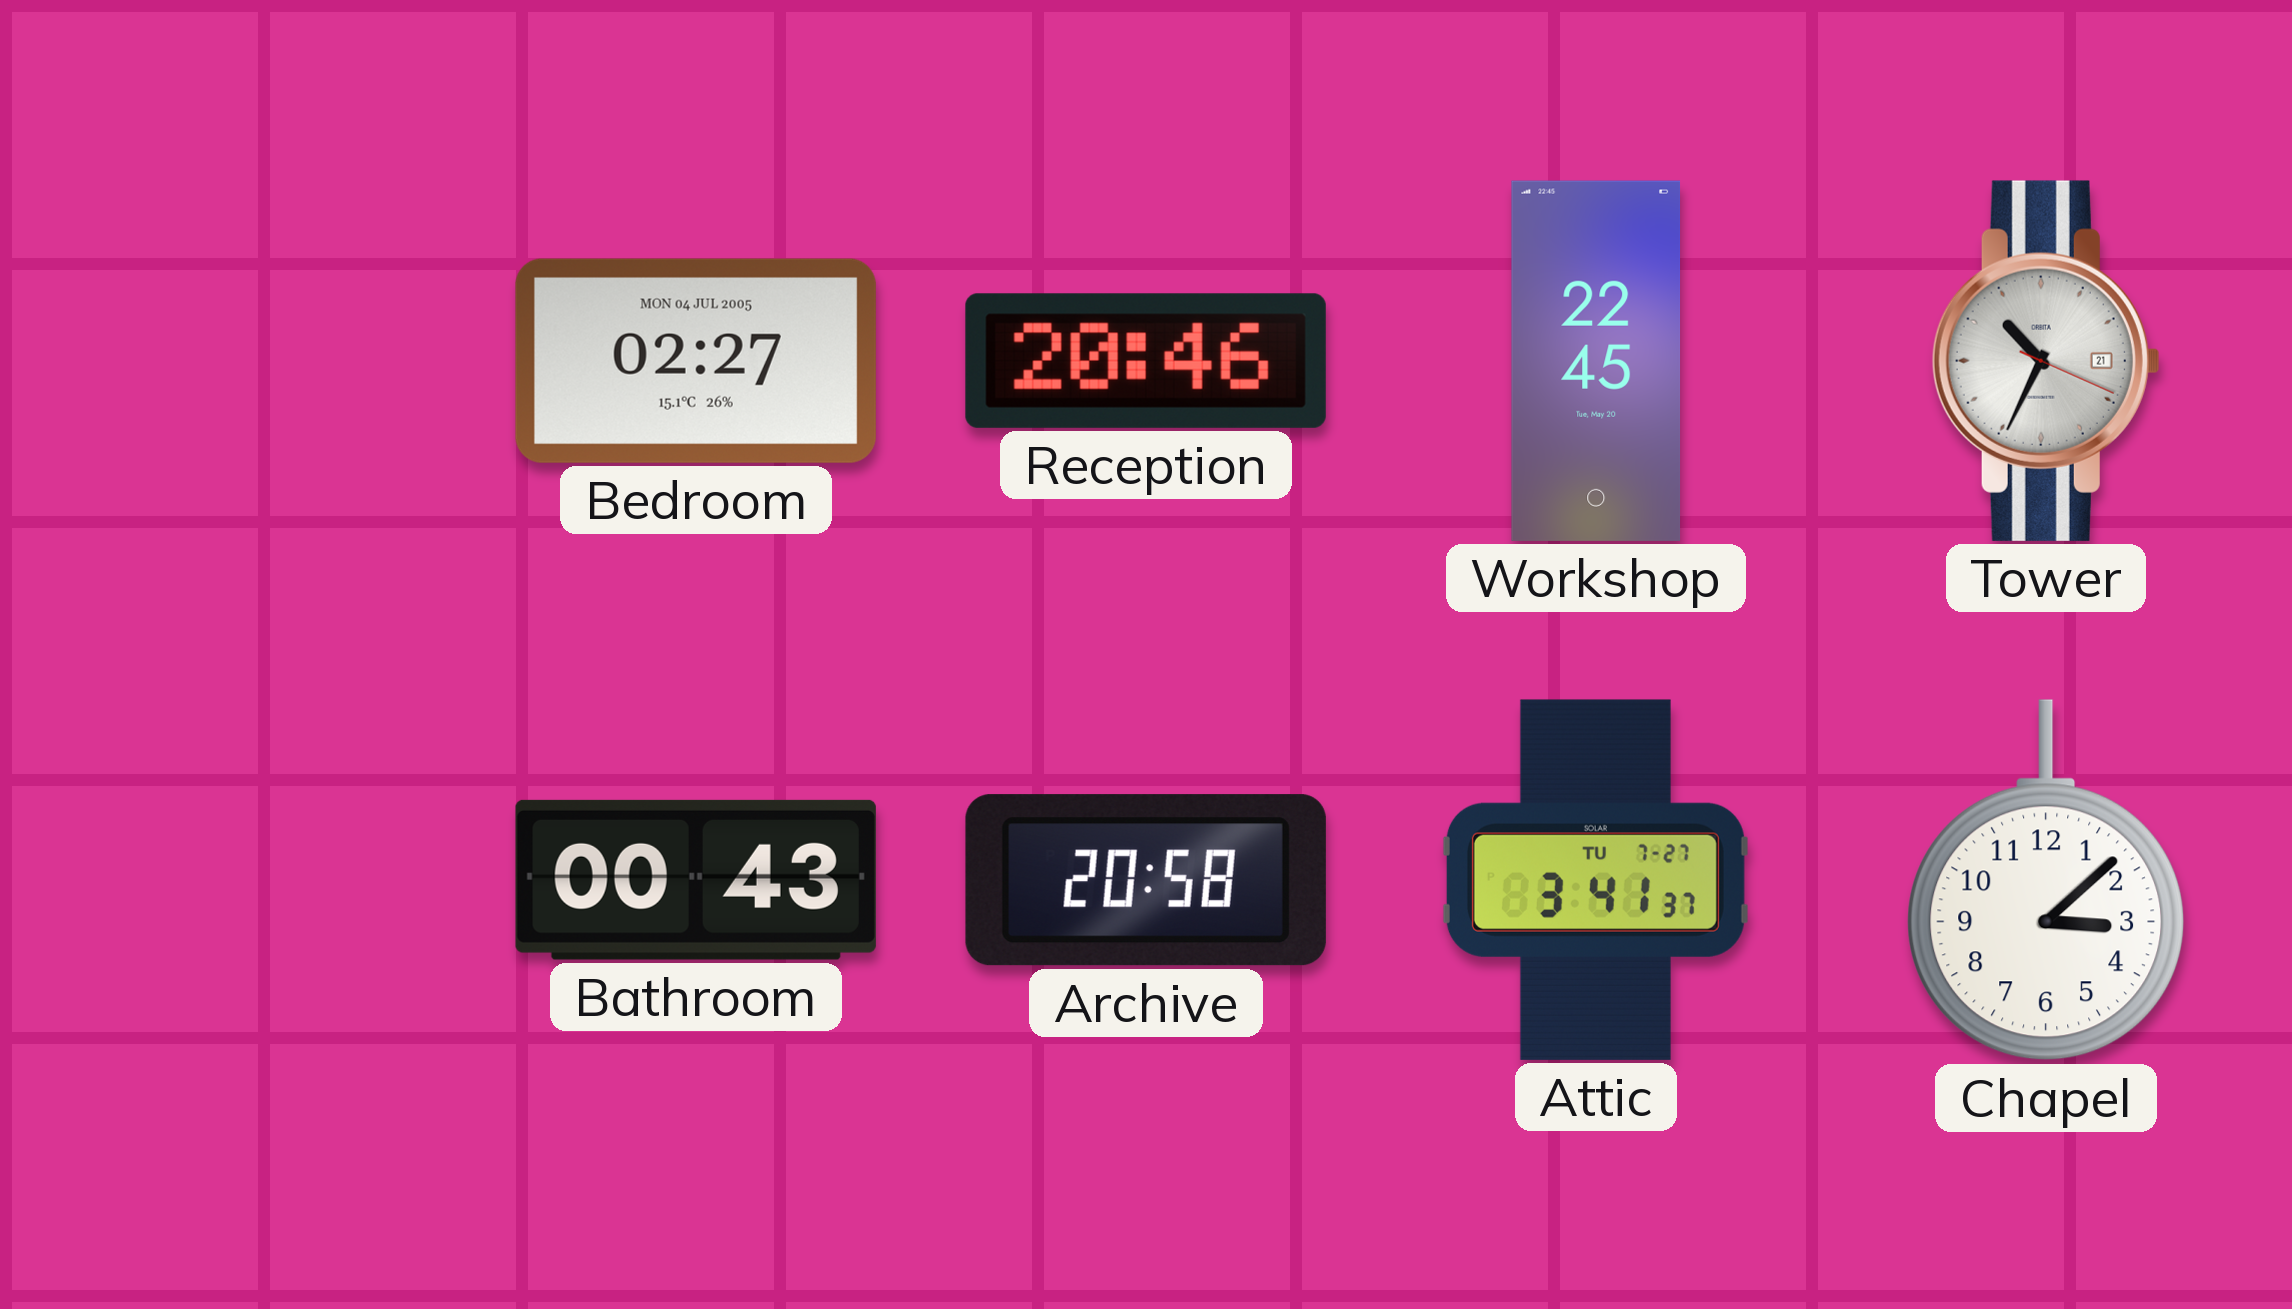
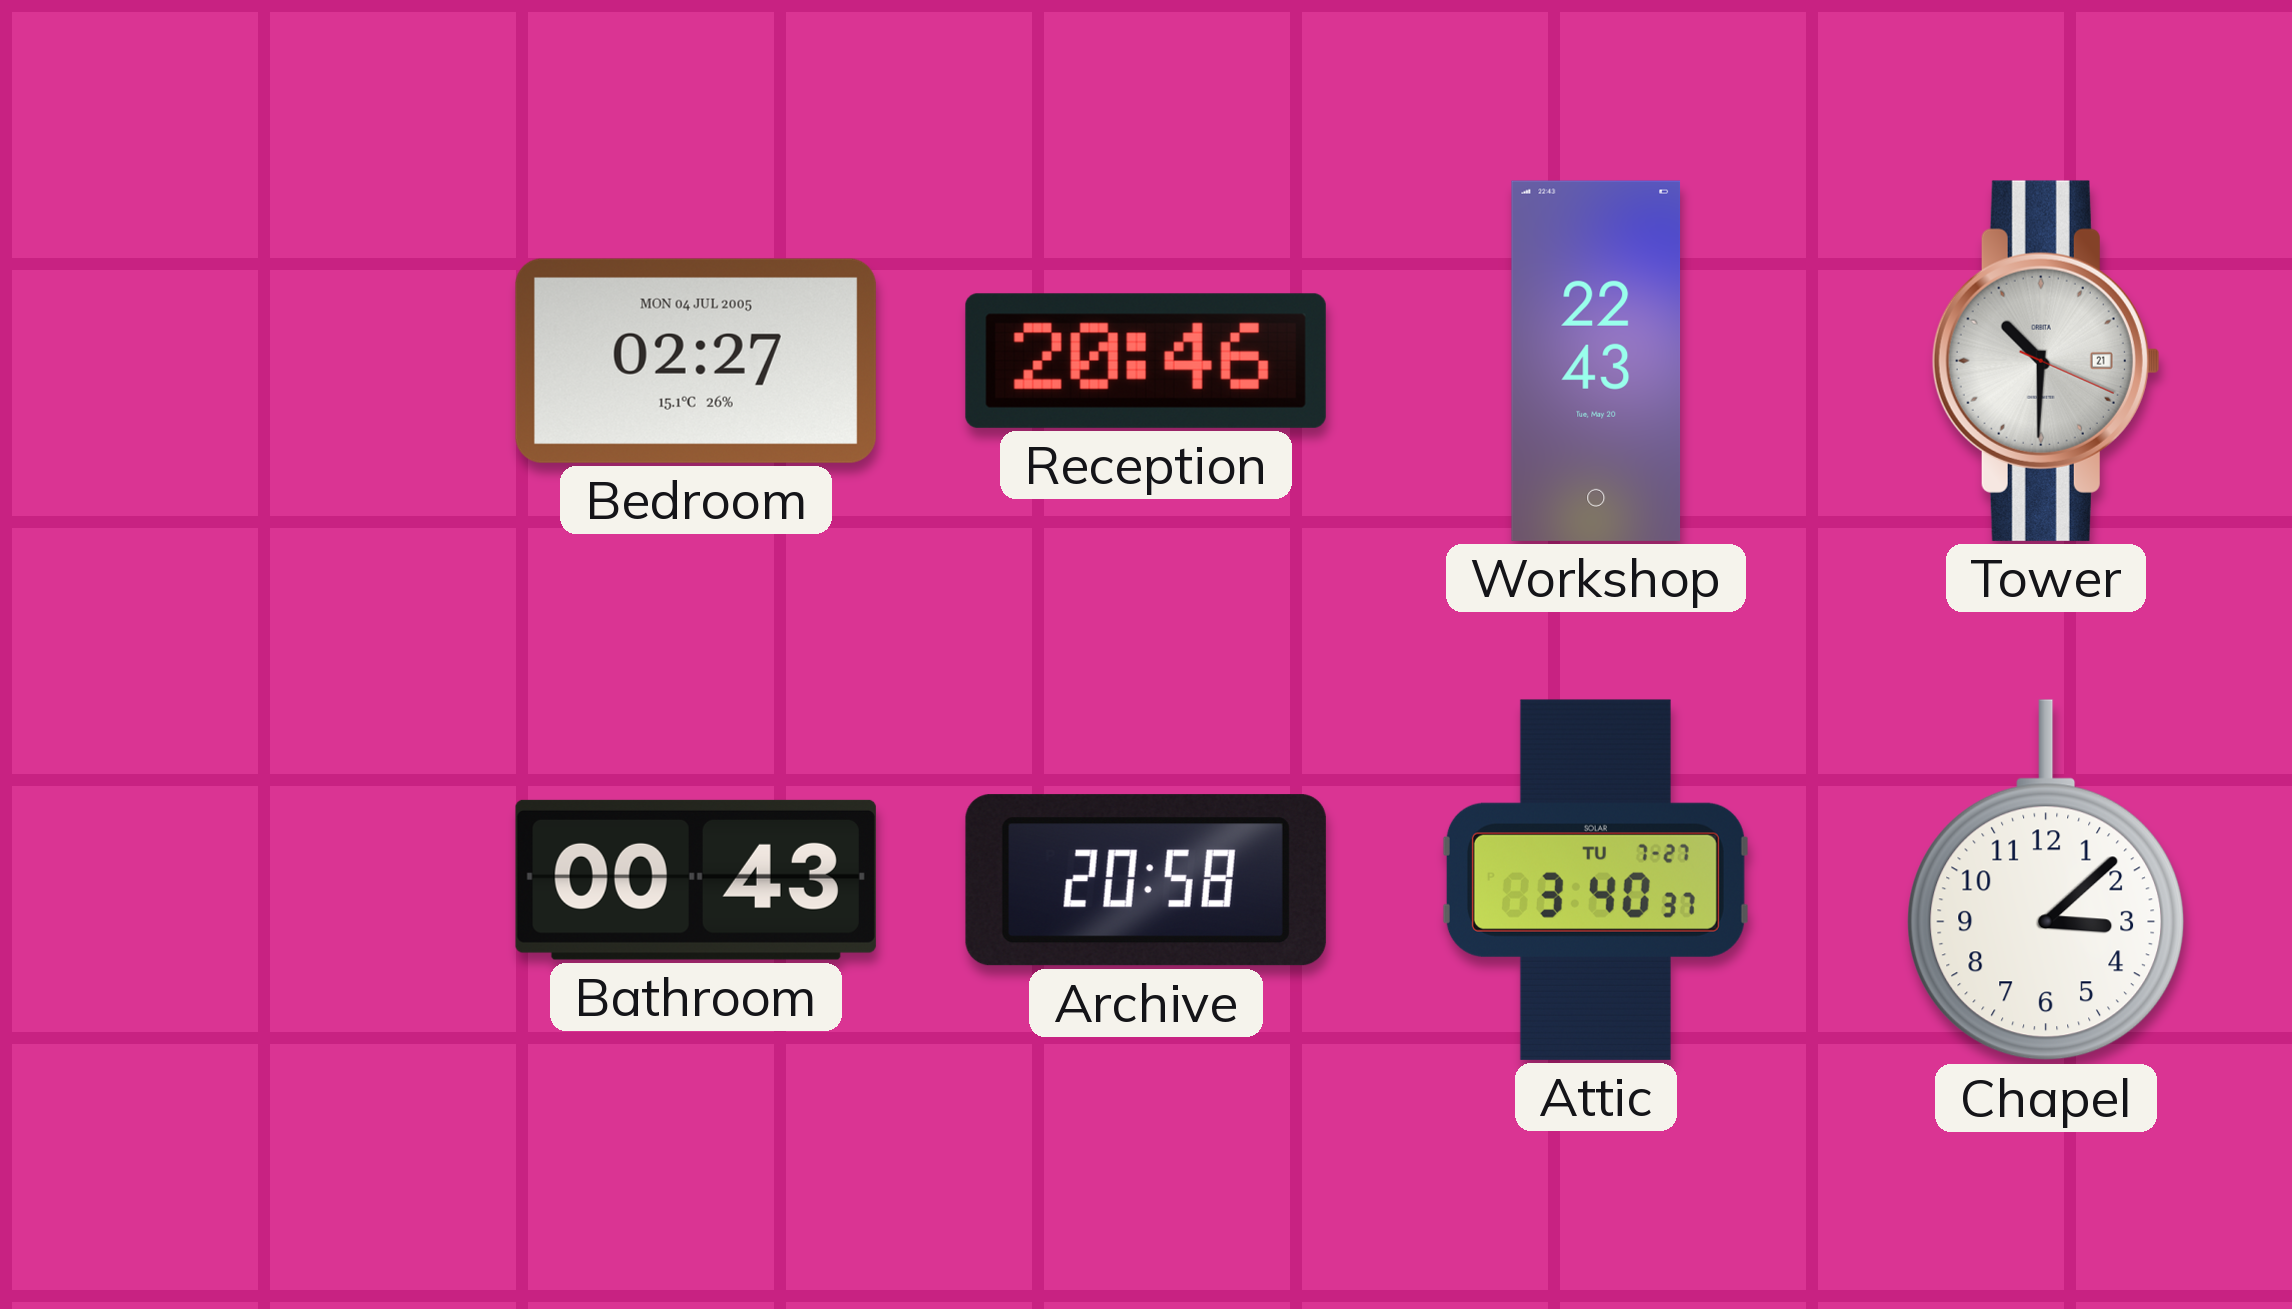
Workshop: 22:45 -> 22:43 (1596, 361)
Tower: 10:34 -> 10:30 (2046, 361)
Attic: 3:41 -> 3:40 (1595, 880)
